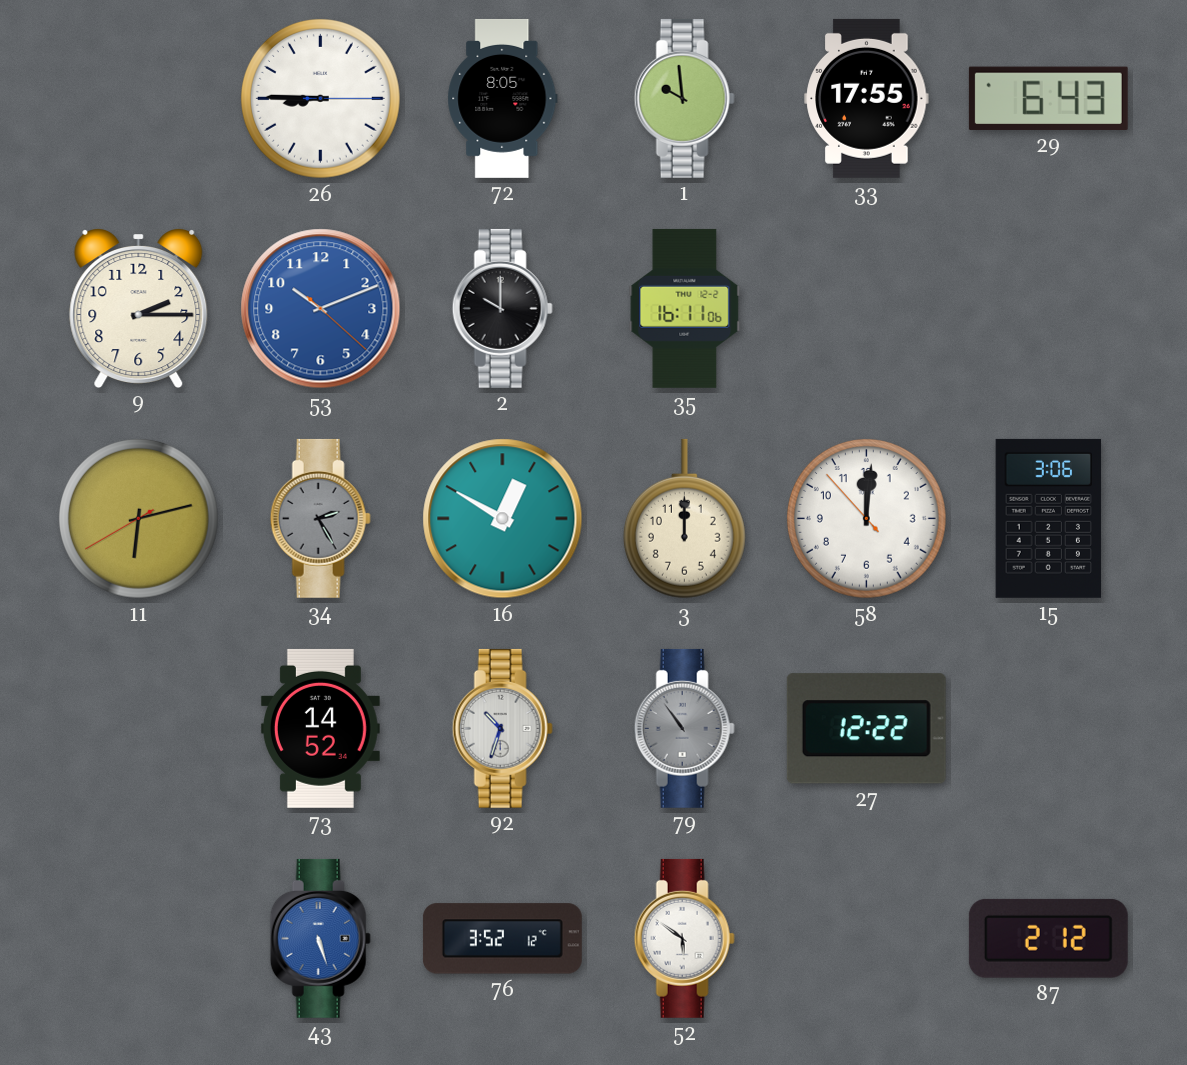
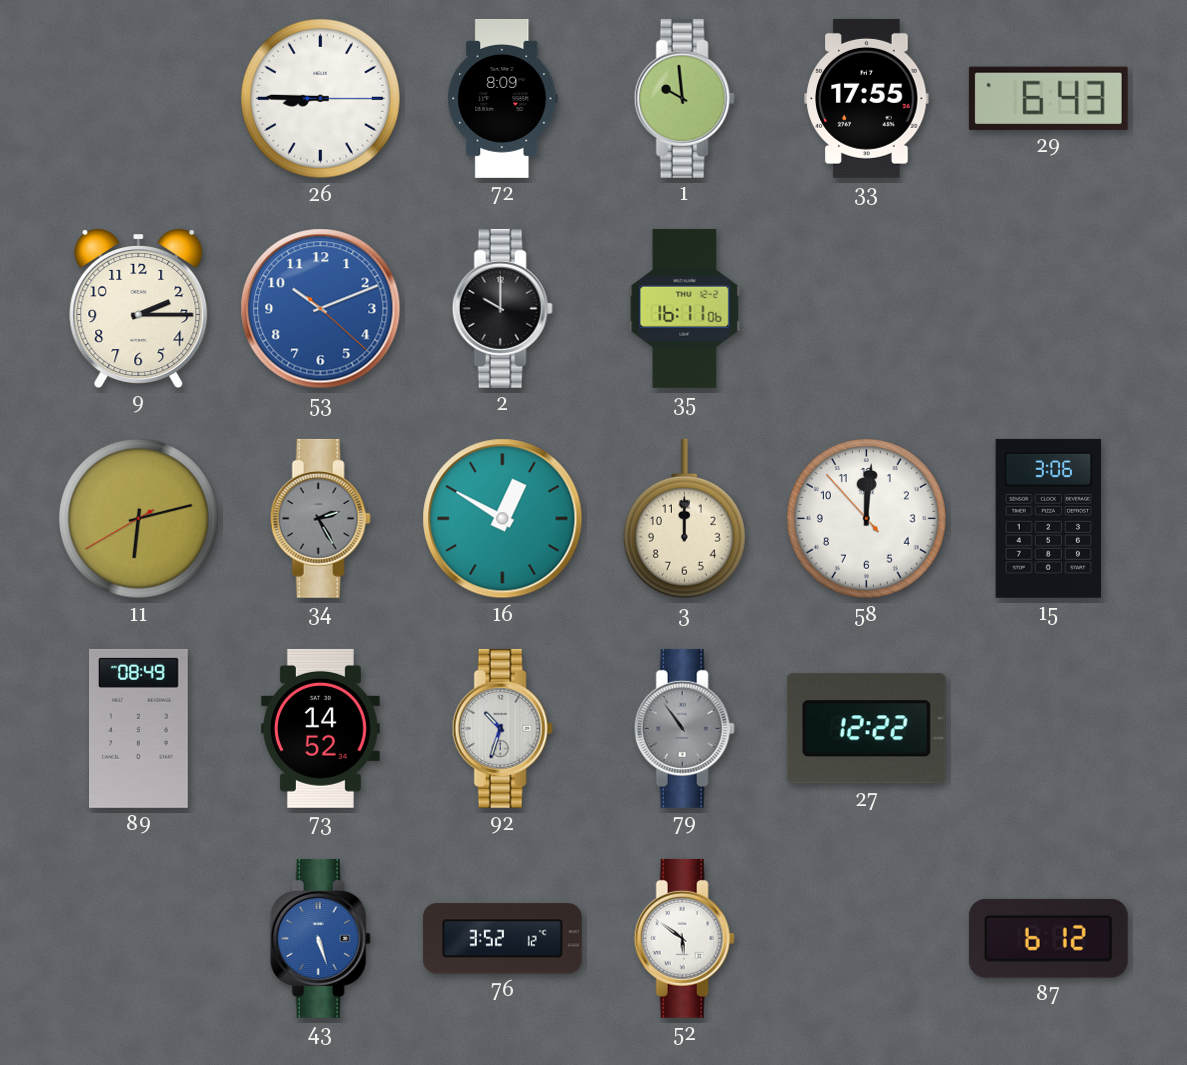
72: 8:05 -> 8:09 (503, 98)
89: none -> 08:49 (139, 728)
87: 2:12 -> 6:12 (1048, 938)
